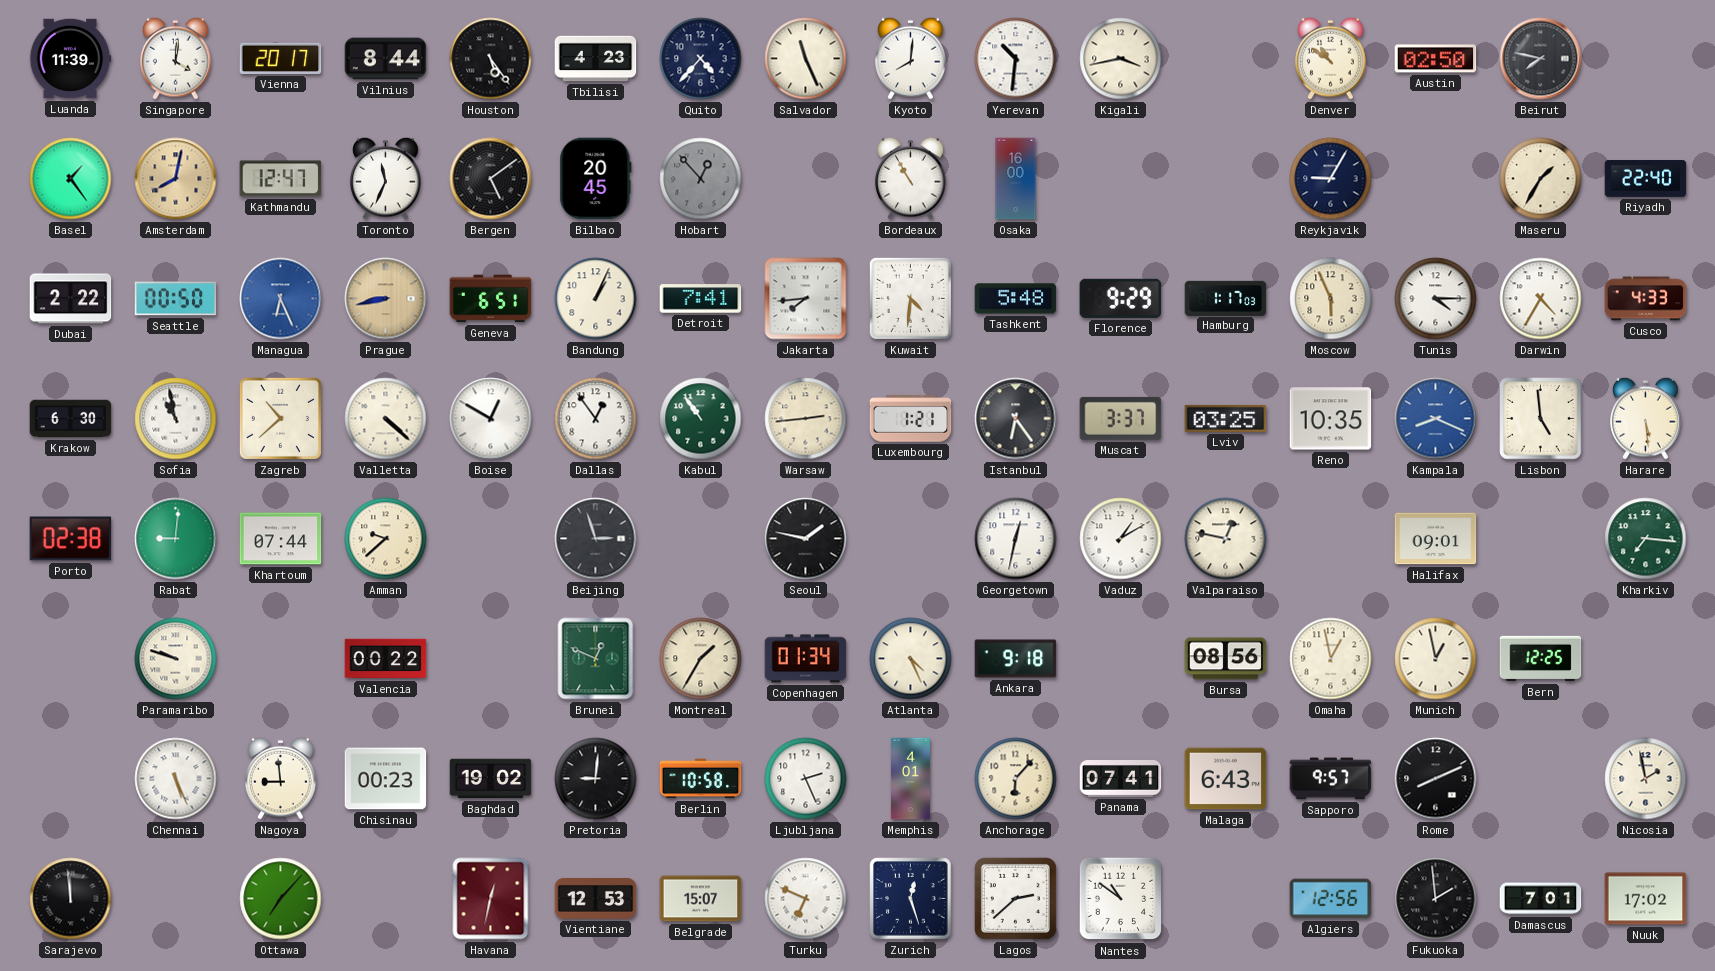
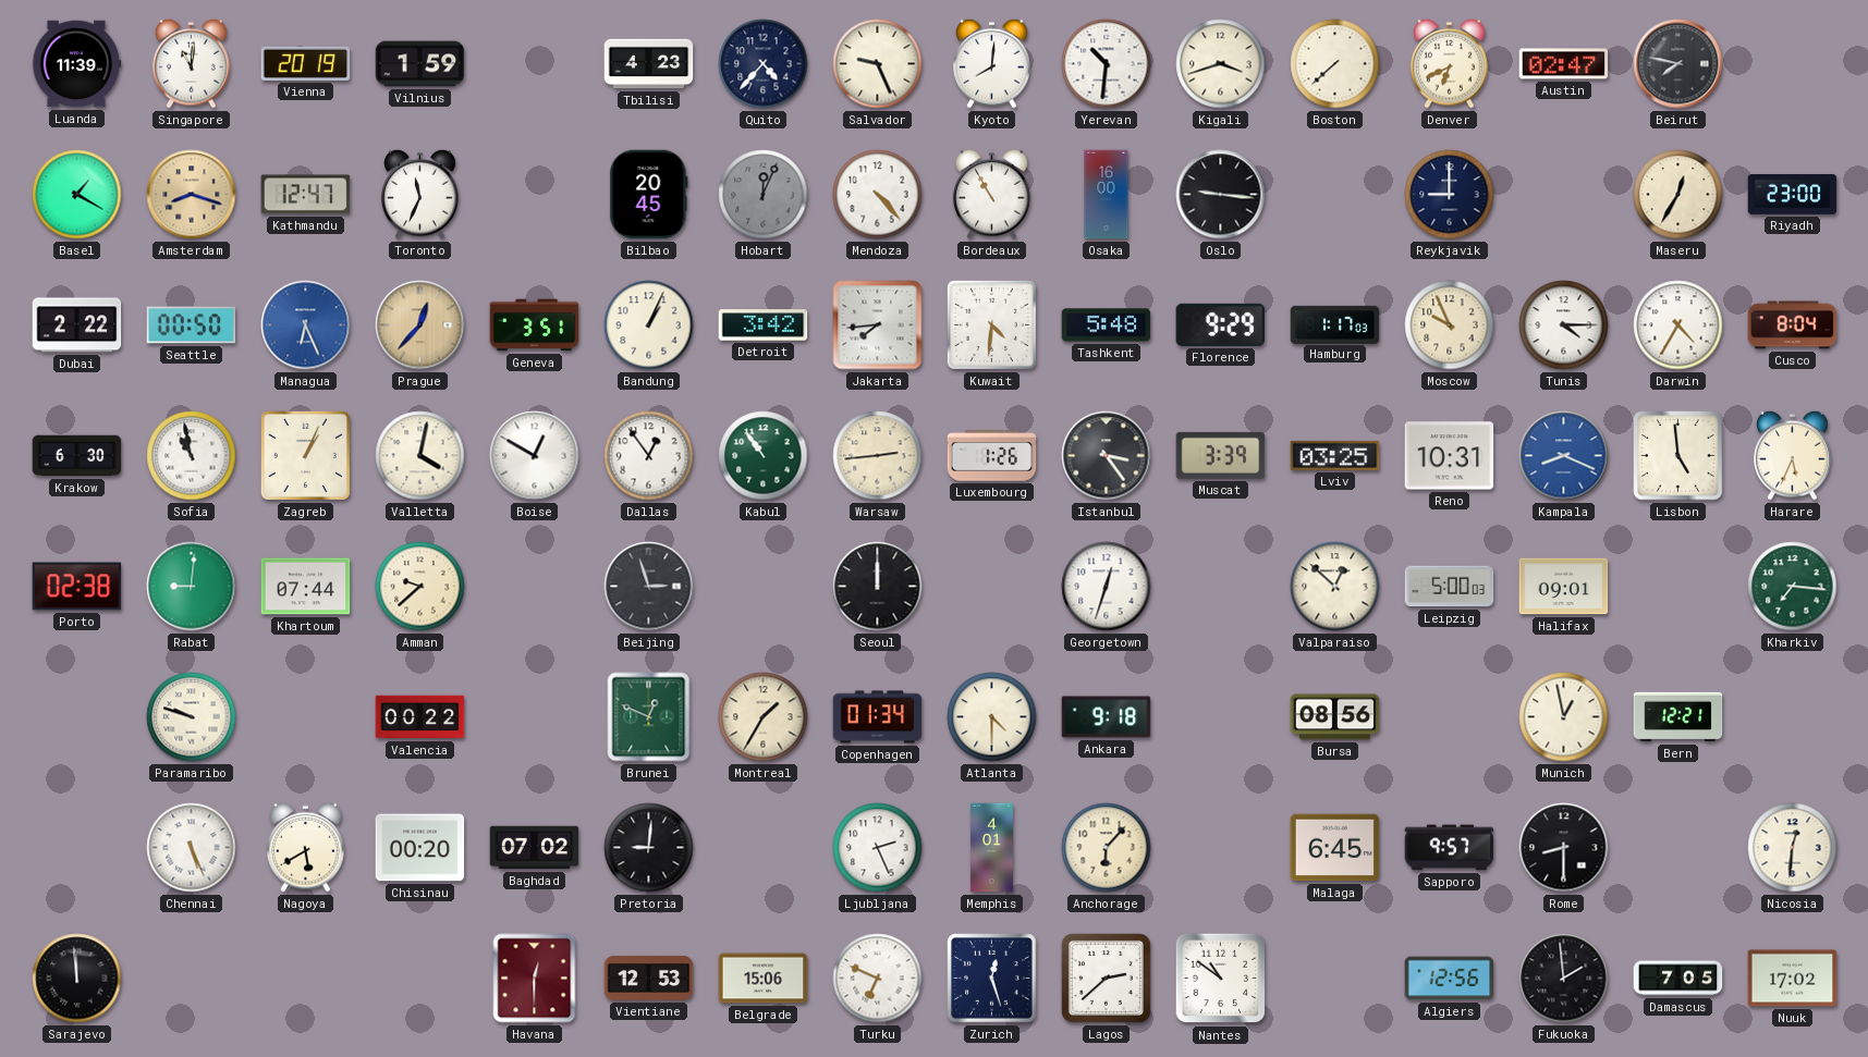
Singapore: 4:01 -> 11:01 (192, 63)
Vienna: 20:17 -> 20:19 (306, 63)
Vilnius: 8:44 -> 1:59 (420, 64)
Houston: 5:24 -> none (491, 59)
Salvador: 11:26 -> 9:26 (878, 64)
Kigali: 3:43 -> 3:42 (1221, 64)
Boston: none -> 7:38 (1335, 64)
Denver: 10:51 -> 6:41 (1450, 63)
Austin: 02:50 -> 02:47 (1564, 64)
Basel: 1:24 -> 1:20 (77, 195)
Amsterdam: 8:02 -> 8:18 (192, 195)
Bergen: 5:09 -> none (491, 179)
Hobart: 12:53 -> 12:04 (764, 195)
Mendoza: none -> 4:23 (878, 195)
Oslo: none -> 9:16 (1221, 195)
Reykjavik: 9:05 -> 9:00 (1450, 195)
Maseru: 1:35 -> 12:35 (1678, 195)
Riyadh: 22:40 -> 23:00 (1793, 194)
Prague: 8:43 -> 12:37 (420, 325)
Geneva: 6:51 -> 3:51 (535, 325)
Detroit: 7:41 -> 3:42 (764, 325)
Moscow: 5:56 -> 9:56 (1450, 325)
Cusco: 4:33 -> 8:04 (1793, 325)
Zagreb: 10:38 -> 1:04 (305, 455)
Valletta: 4:22 -> 4:02 (420, 456)
Luxembourg: 1:21 -> 1:26 (992, 456)
Istanbul: 6:24 -> 3:24 (1107, 456)
Muscat: 3:37 -> 3:39 (1221, 455)
Reno: 10:35 -> 10:31 (1450, 456)
Harare: 5:29 -> 5:34 (1793, 455)
Seoul: 1:47 -> 12:00 (878, 587)
Georgetown: 12:32 -> 12:33 (1107, 587)
Vaduz: 1:10 -> none (1121, 539)
Valparaiso: 12:47 -> 12:52 (1335, 587)
Leipzig: none -> 5:00 (1450, 587)
Atlanta: 4:26 -> 4:30 (992, 717)
Omaha: 12:58 -> none (1331, 659)
Bern: 12:25 -> 12:21 (1678, 717)
Nagoya: 8:59 -> 5:40 (306, 847)
Chisinau: 00:23 -> 00:20 (420, 848)
Baghdad: 19:02 -> 07:02 (535, 848)
Berlin: 10:58 -> none (701, 779)
Panama: 07:41 -> none (1121, 779)
Malaga: 6:43 -> 6:45 (1335, 848)
Rome: 8:11 -> 8:30 (1564, 848)
Nicosia: 1:58 -> 12:31 (1793, 848)
Ottawa: 7:07 -> none (281, 899)
Havana: 12:32 -> 12:30 (535, 979)
Belgrade: 15:07 -> 15:06 (764, 979)
Damascus: 7:01 -> 7:05 (1678, 979)
